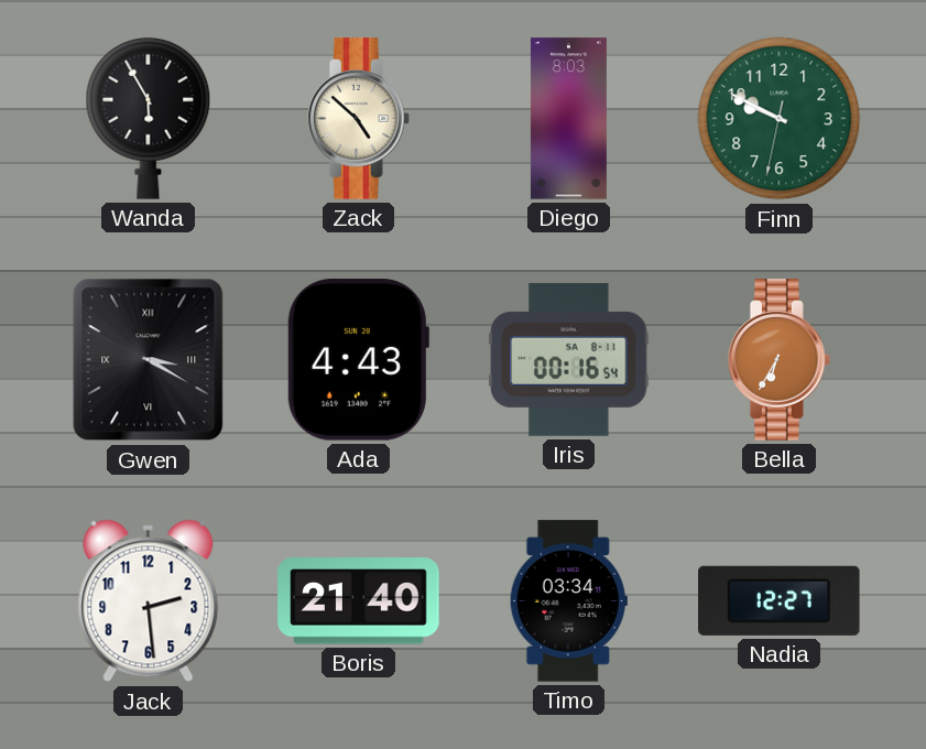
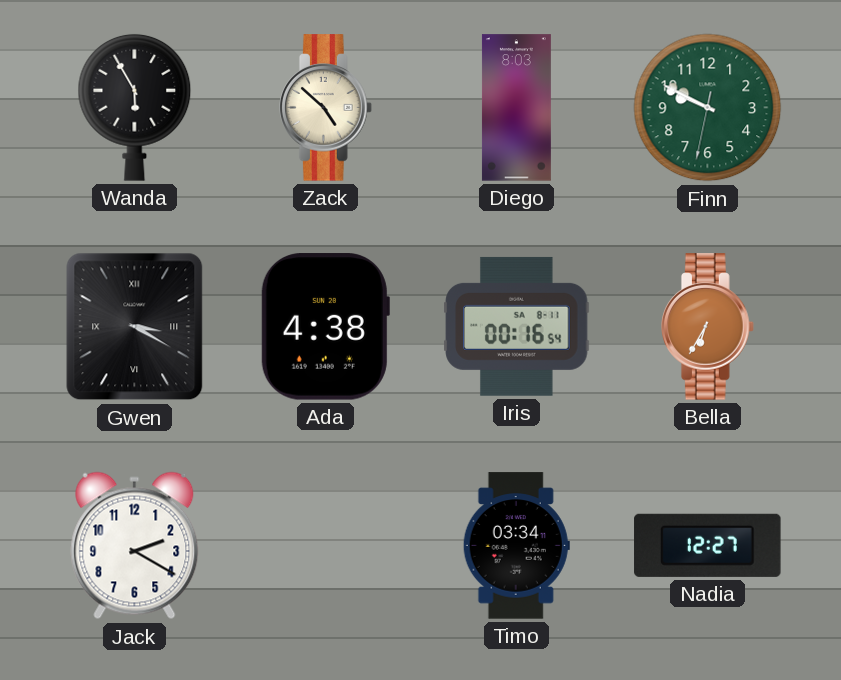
Ada: 4:43 -> 4:38 (325, 327)
Jack: 2:29 -> 2:20 (135, 546)
Boris: 21:40 -> none (359, 601)
